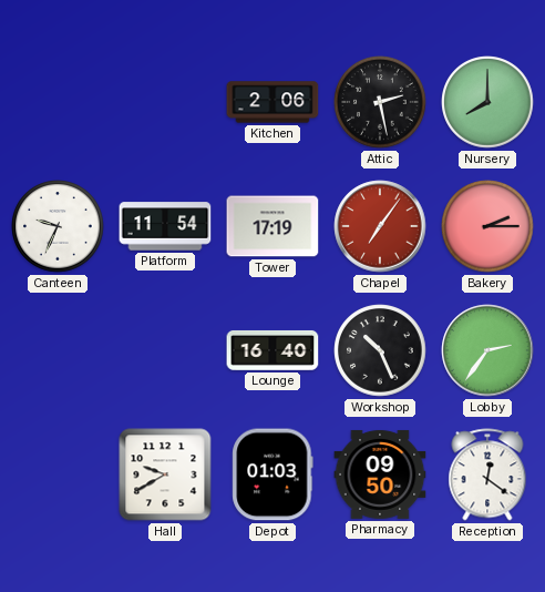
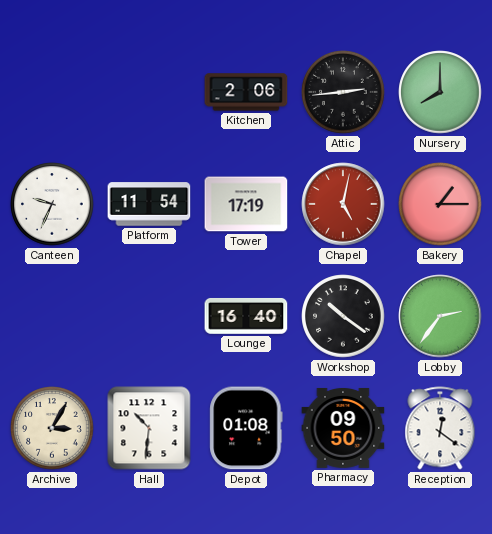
Attic: 2:28 -> 2:44 (343, 92)
Chapel: 7:06 -> 5:02 (343, 204)
Bakery: 2:15 -> 1:15 (440, 204)
Workshop: 10:26 -> 10:21 (343, 316)
Archive: none -> 3:05 (52, 428)
Hall: 9:40 -> 10:31 (149, 428)
Depot: 01:03 -> 01:08 (246, 428)
